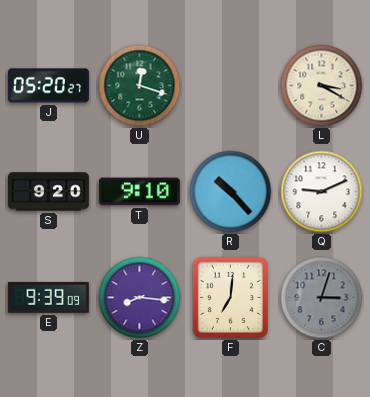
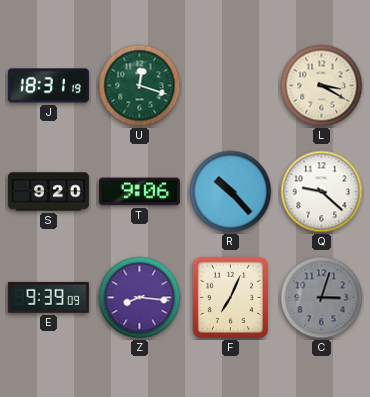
J: 05:20 -> 18:31 (48, 86)
T: 9:10 -> 9:06 (139, 192)
Q: 9:11 -> 9:22 (322, 192)
F: 7:01 -> 7:04 (230, 297)
